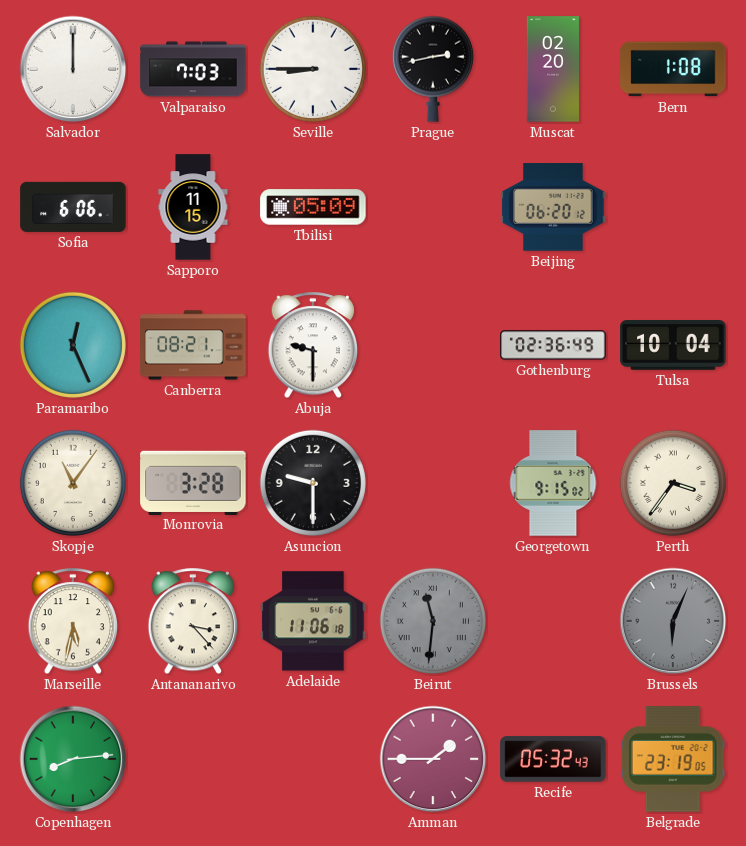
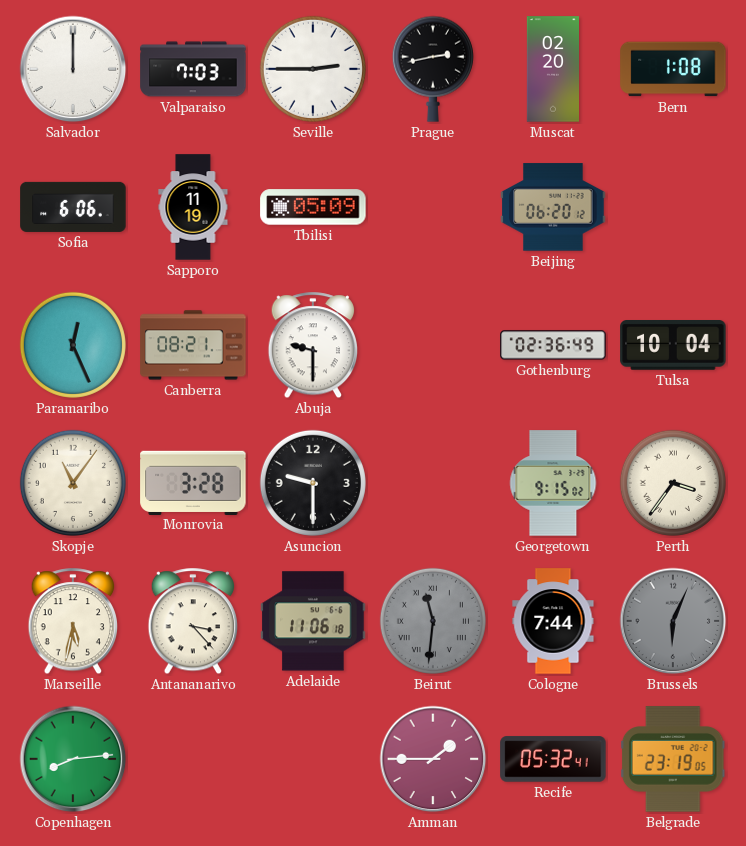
Seville: 8:45 -> 2:45 (313, 69)
Sapporo: 11:15 -> 11:19 (193, 207)
Cologne: none -> 7:44 (553, 621)
Recife: 05:32:43 -> 05:32:41 (553, 759)
